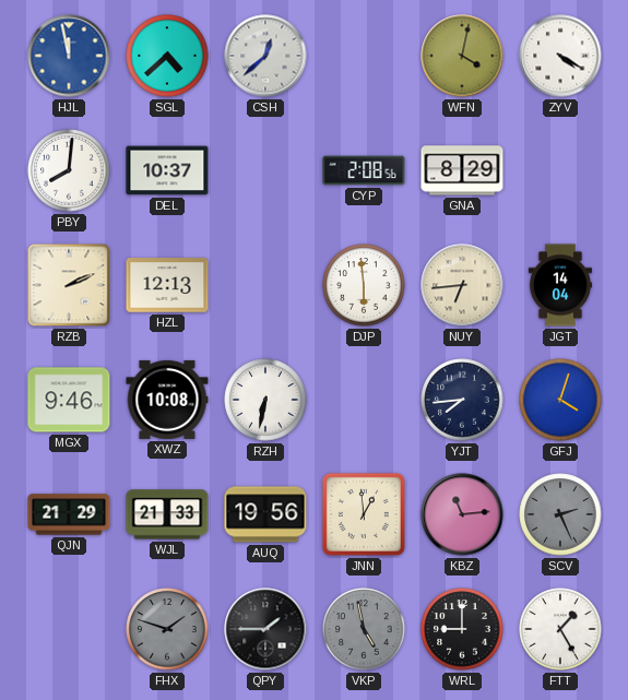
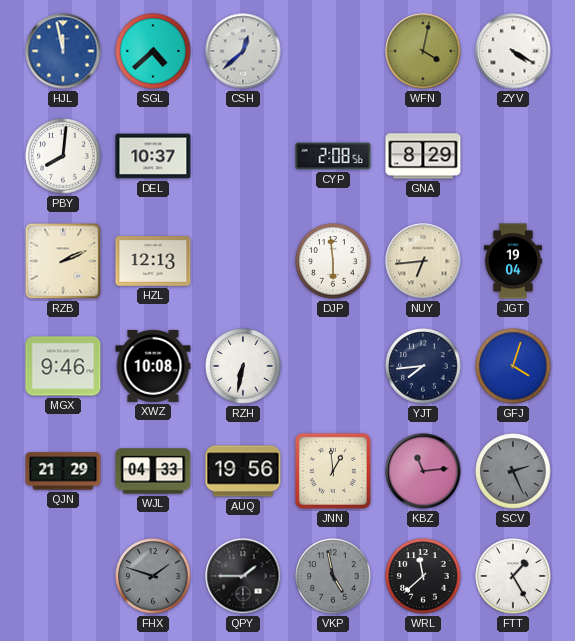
JGT: 14:04 -> 19:04 (513, 261)
WJL: 21:33 -> 04:33 (153, 471)
WRL: 9:00 -> 11:38 (423, 576)
